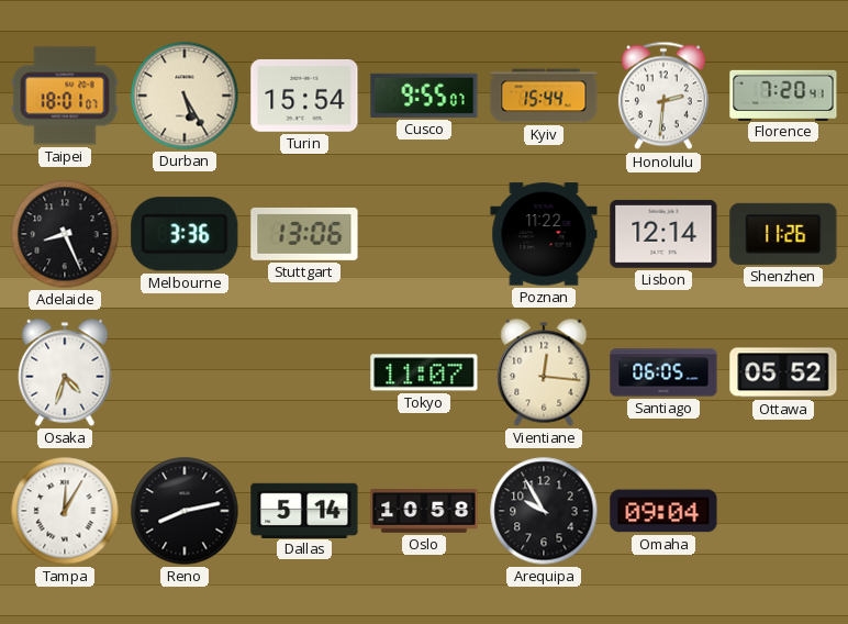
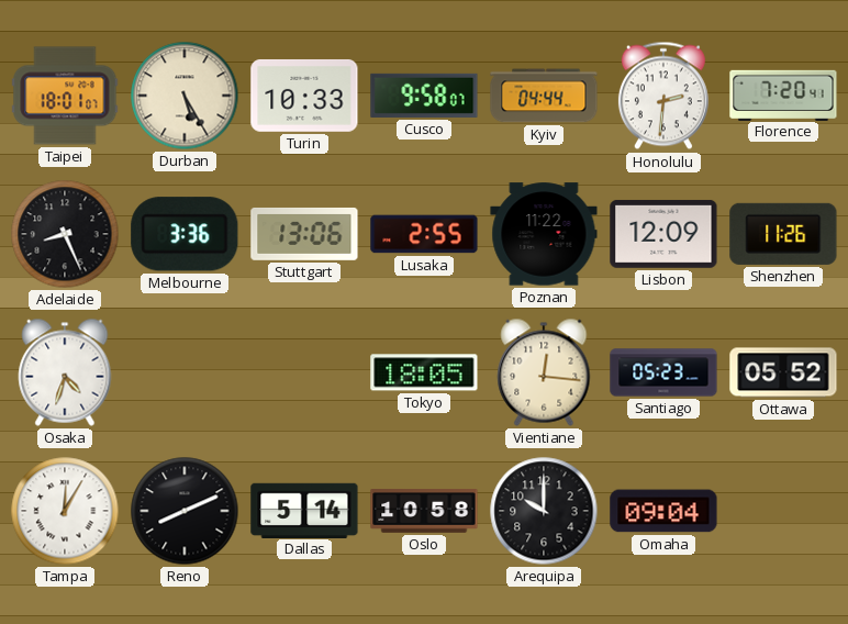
Turin: 15:54 -> 10:33 (304, 96)
Cusco: 9:55 -> 9:58 (424, 96)
Kyiv: 15:44 -> 04:44 (544, 96)
Lusaka: none -> 2:55 (424, 234)
Lisbon: 12:14 -> 12:09 (663, 234)
Tokyo: 11:07 -> 18:05 (424, 372)
Santiago: 06:05 -> 05:23 (663, 372)
Reno: 8:13 -> 8:11 (185, 511)
Arequipa: 9:55 -> 10:00 (544, 511)
